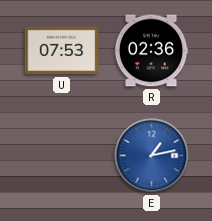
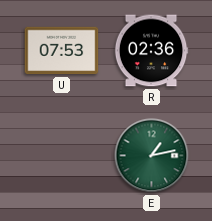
E dial: blue -> green (152, 156)
